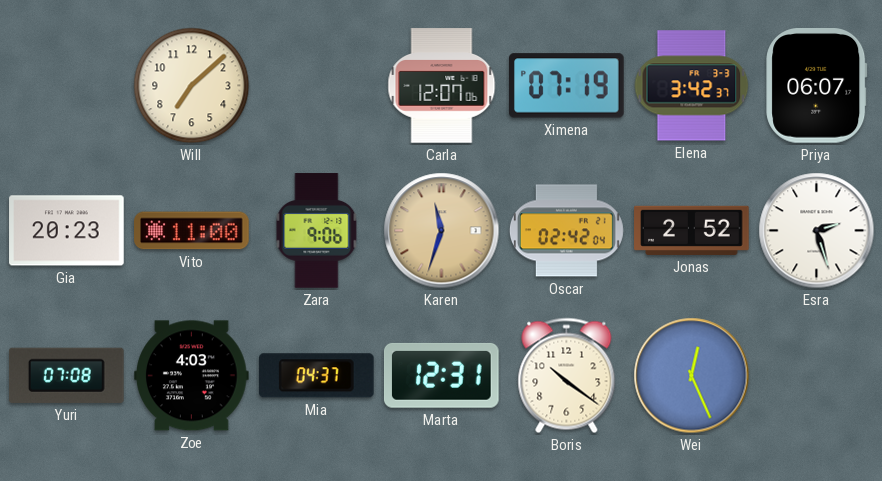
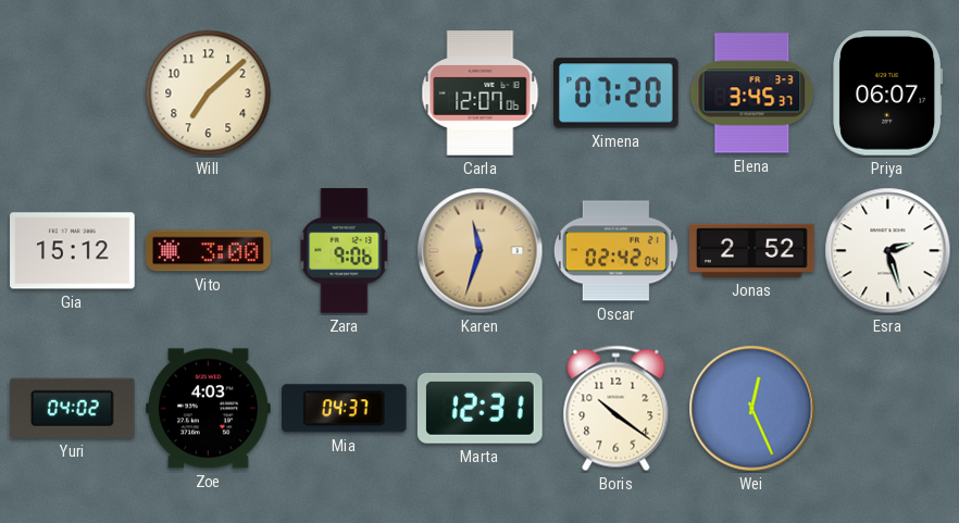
Ximena: 07:19 -> 07:20 (616, 94)
Elena: 3:42 -> 3:45 (752, 94)
Gia: 20:23 -> 15:12 (73, 251)
Vito: 11:00 -> 3:00 (209, 251)
Yuri: 07:08 -> 04:02 (73, 408)
